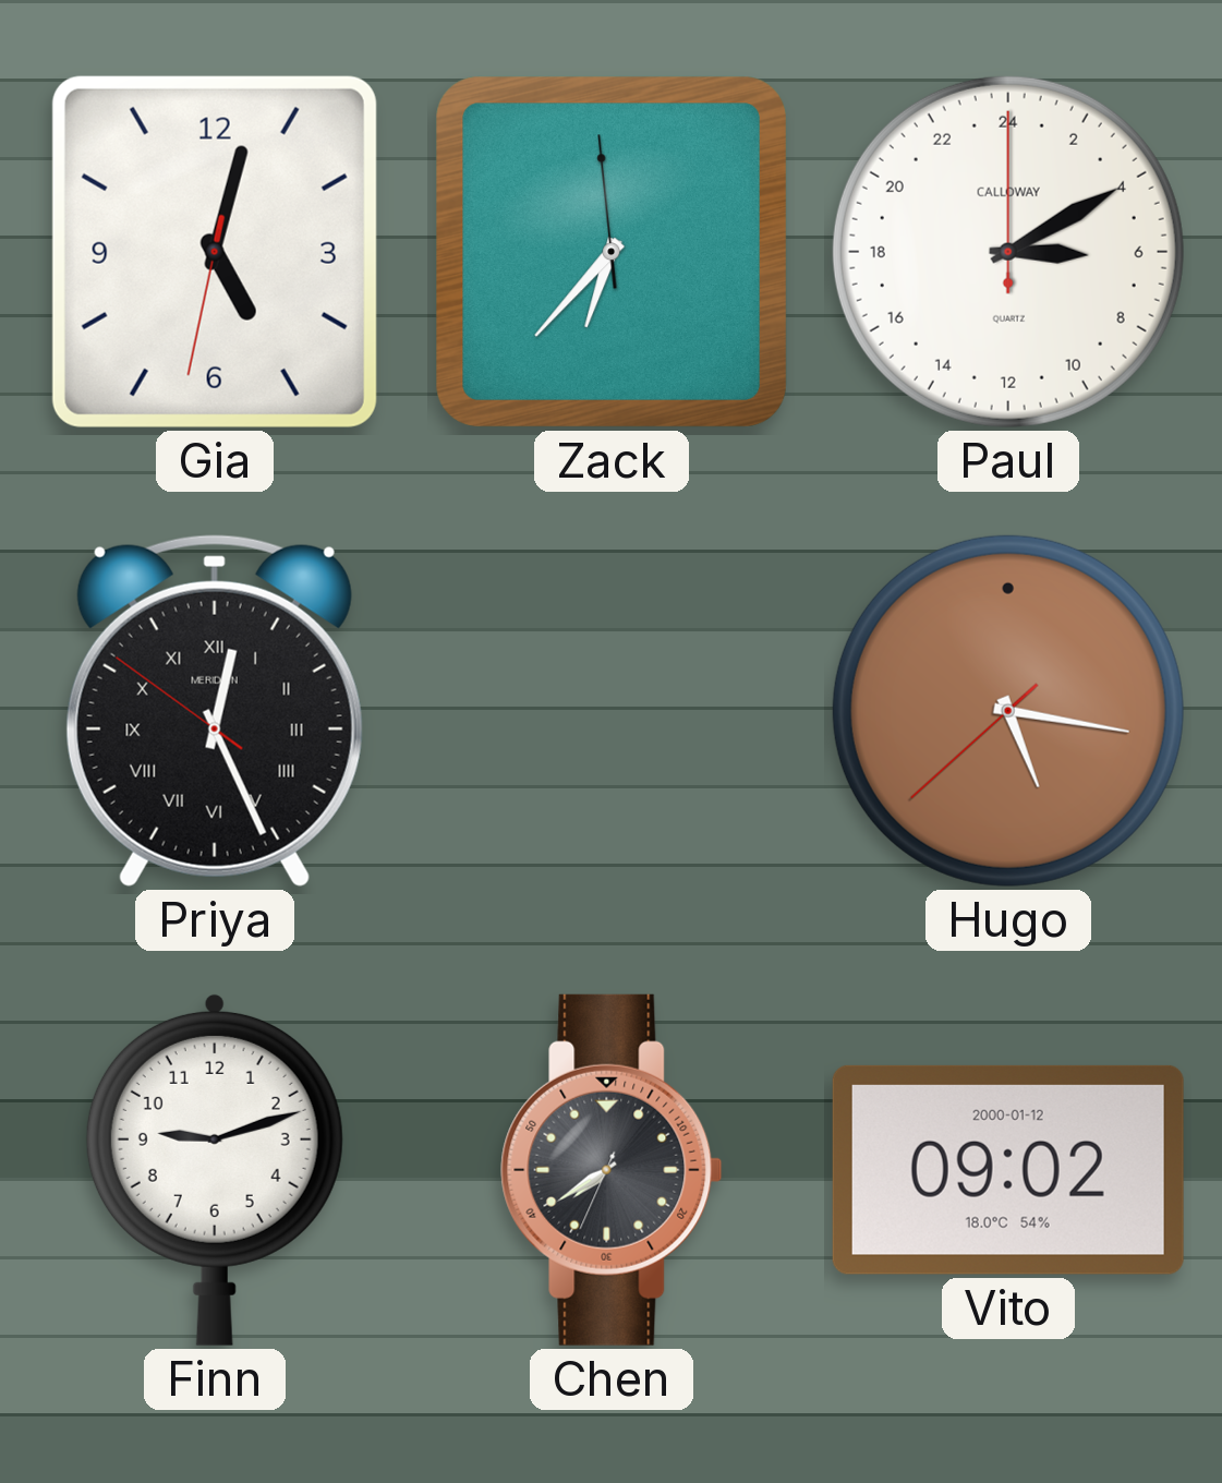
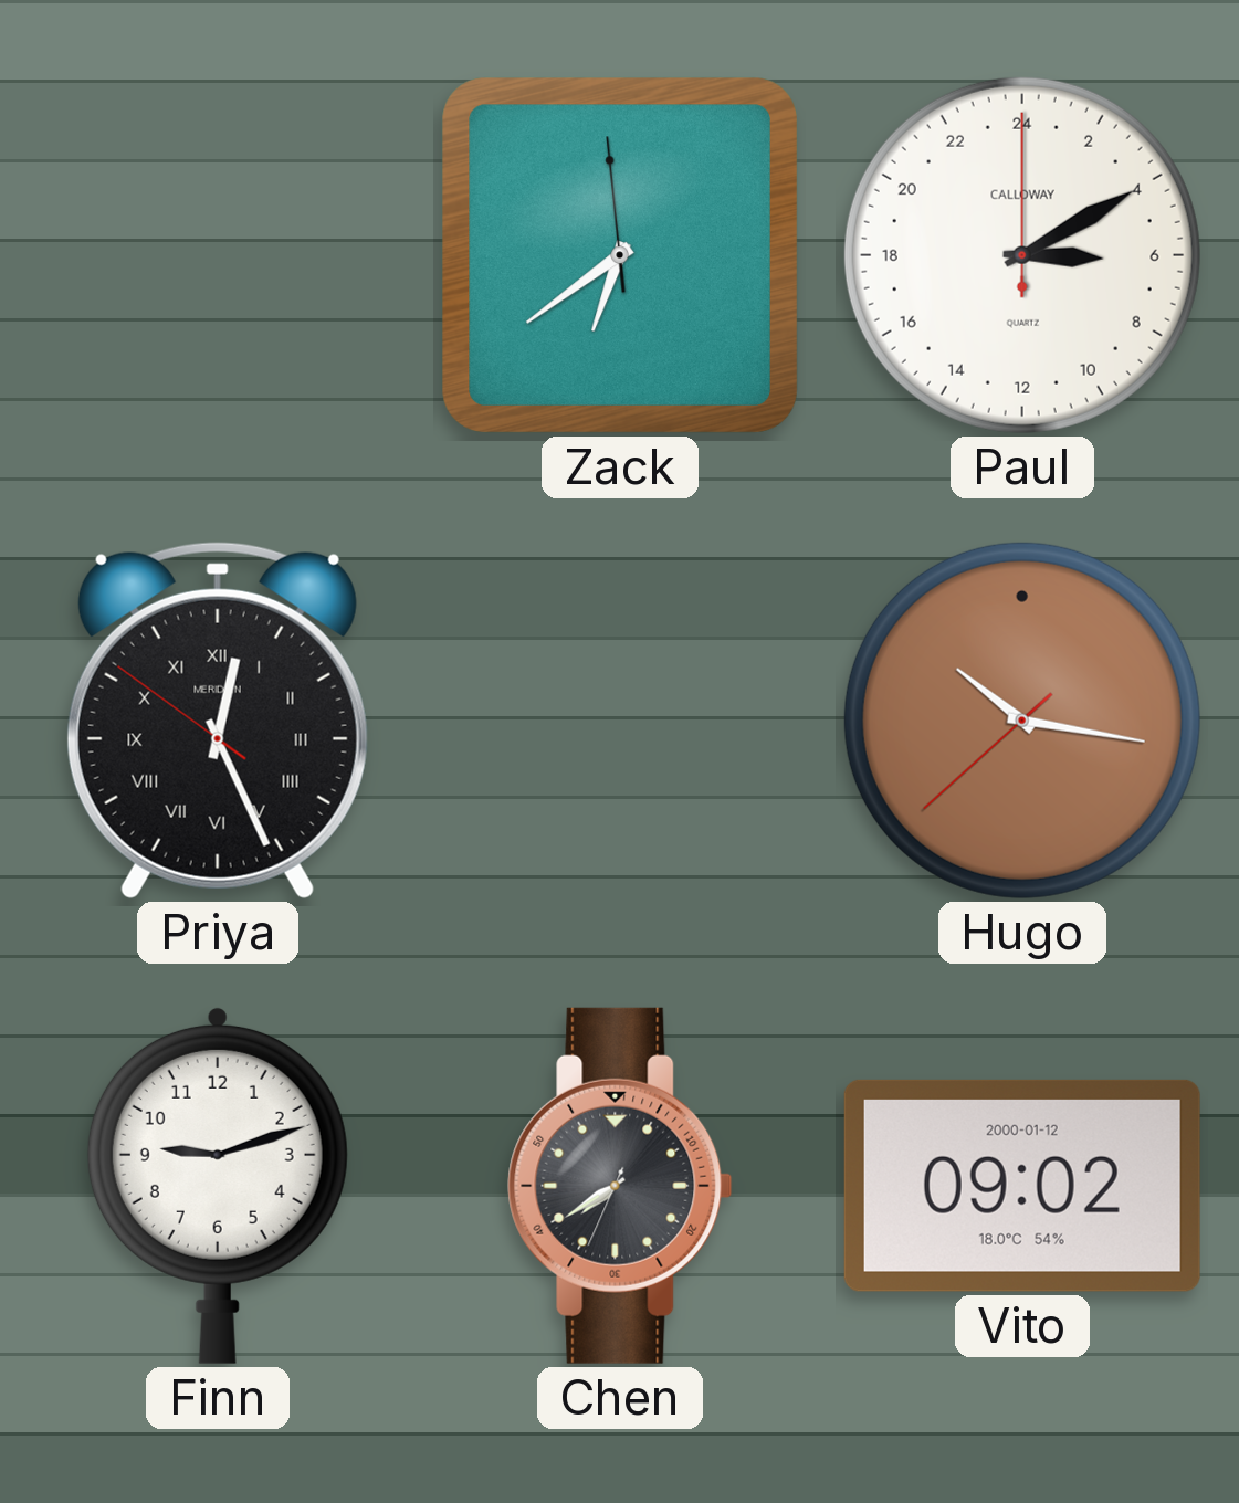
Gia: 5:02 -> none (215, 252)
Zack: 6:36 -> 6:38 (620, 255)
Hugo: 5:16 -> 10:16 (1022, 721)
